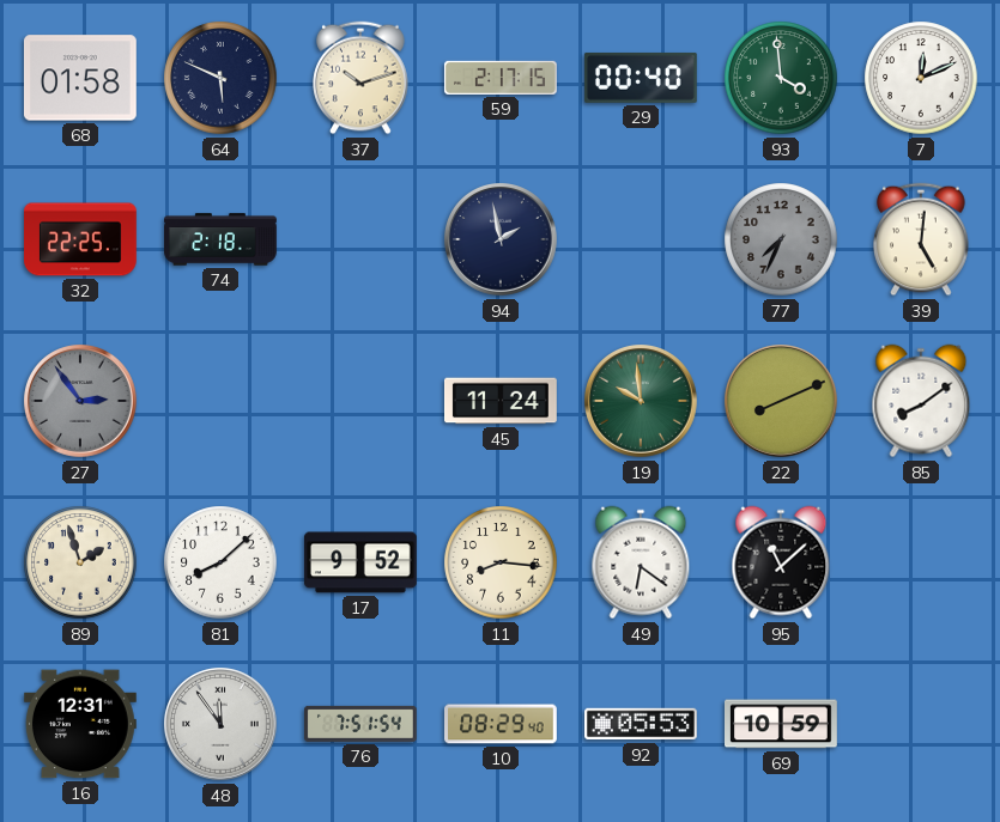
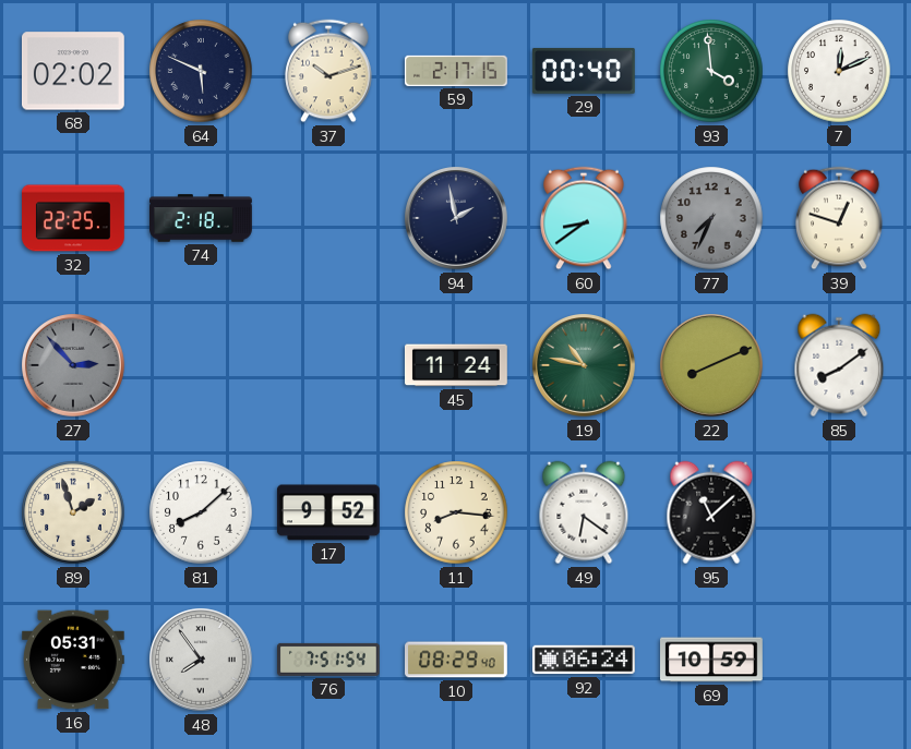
68: 01:58 -> 02:02 (73, 71)
60: none -> 8:39 (584, 218)
39: 5:01 -> 12:48 (839, 218)
27: 2:54 -> 2:53 (74, 366)
19: 9:59 -> 10:47 (585, 366)
16: 12:31 -> 05:31 (73, 660)
48: 11:54 -> 7:54 (202, 661)
92: 05:53 -> 06:24 (585, 660)
